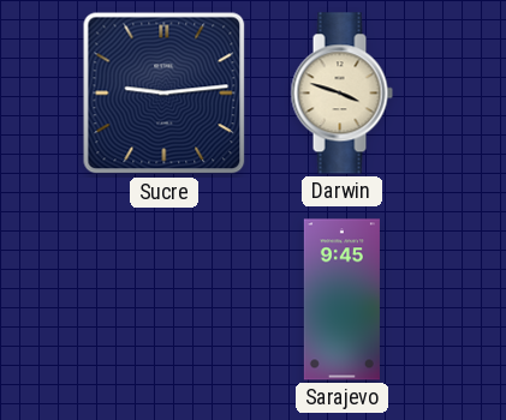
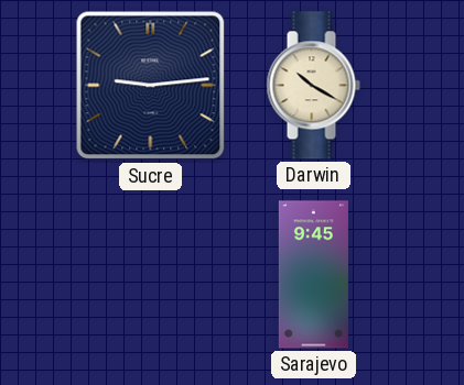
Darwin: 3:48 -> 10:20 (313, 86)
